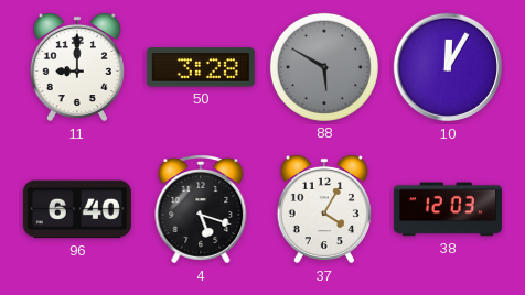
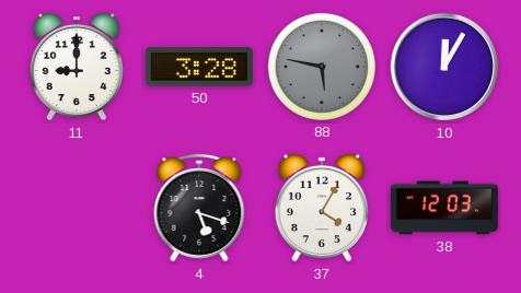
88: 5:50 -> 5:47 (322, 67)
96: 6:40 -> none (77, 209)
